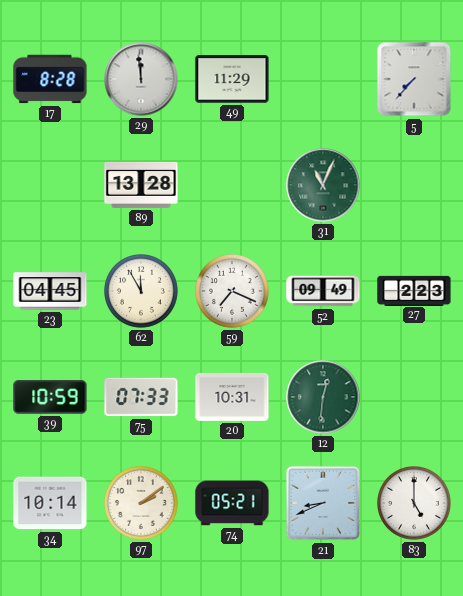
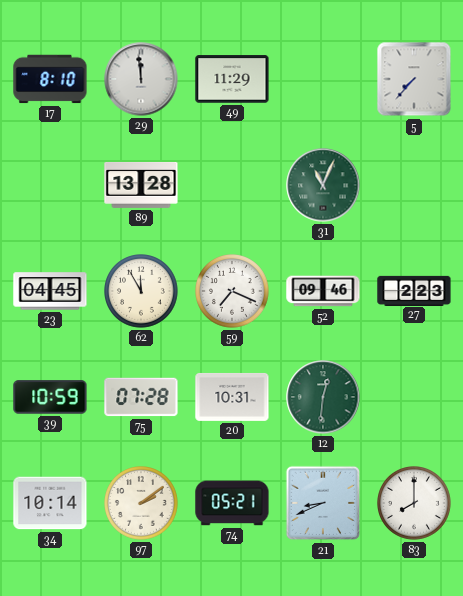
17: 8:28 -> 8:10 (50, 79)
52: 09:49 -> 09:46 (323, 291)
75: 07:33 -> 07:28 (141, 397)
83: 5:00 -> 8:00 (415, 504)
